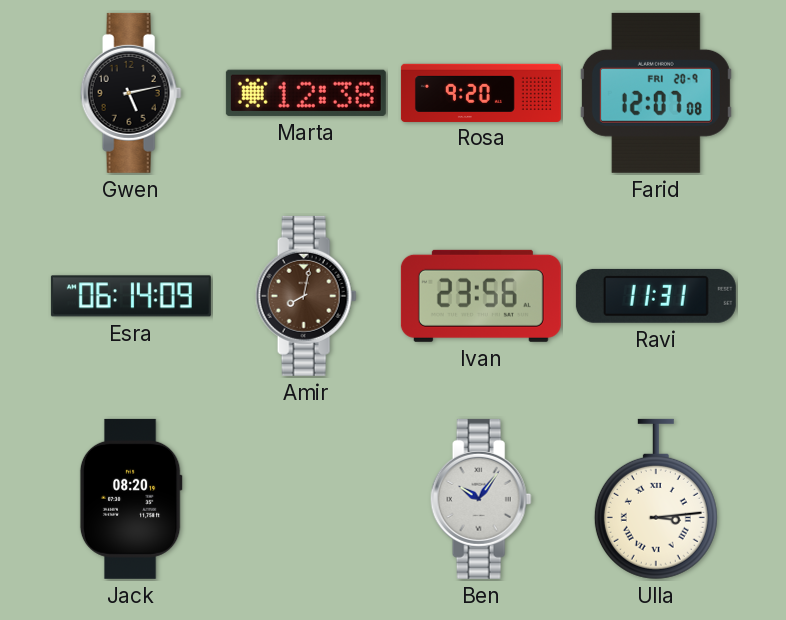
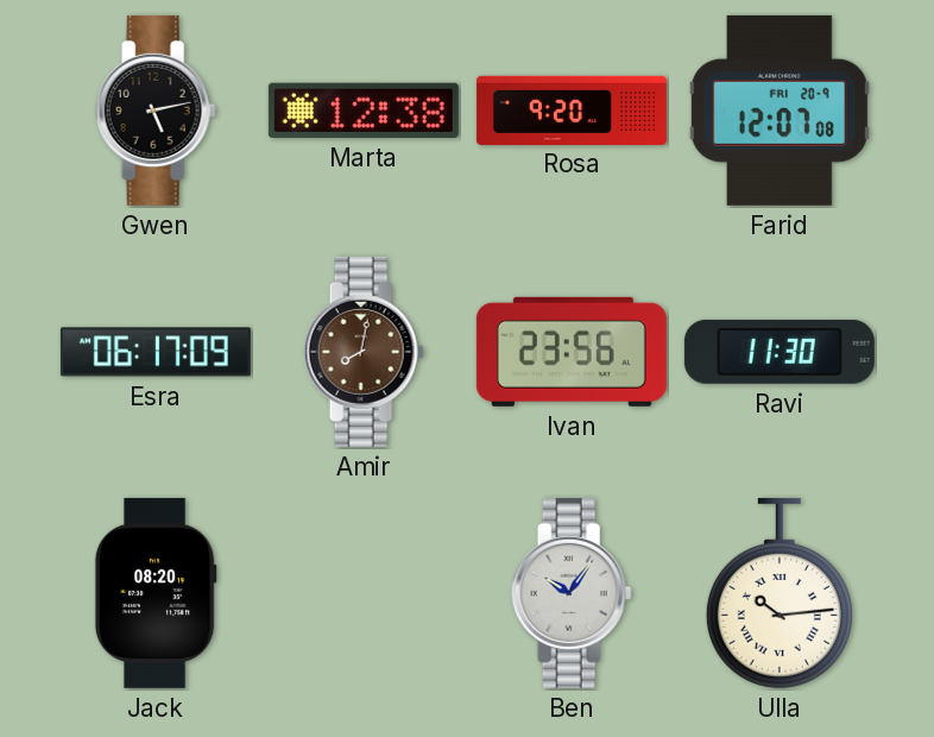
Esra: 06:14 -> 06:17 (156, 352)
Ravi: 11:31 -> 11:30 (780, 352)
Ulla: 3:14 -> 10:14 (780, 593)
